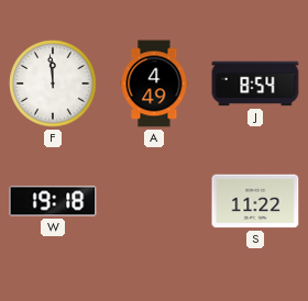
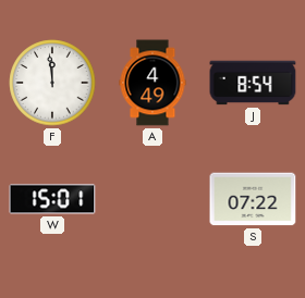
W: 19:18 -> 15:01 (52, 199)
S: 11:22 -> 07:22 (253, 199)
